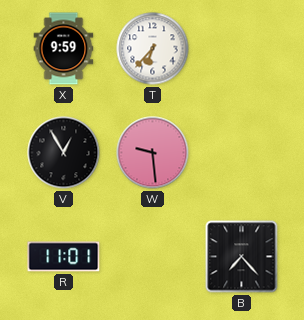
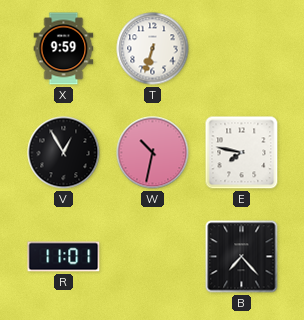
T: 6:37 -> 6:33 (153, 49)
W: 9:29 -> 10:32 (153, 153)
E: none -> 7:47 (242, 153)
